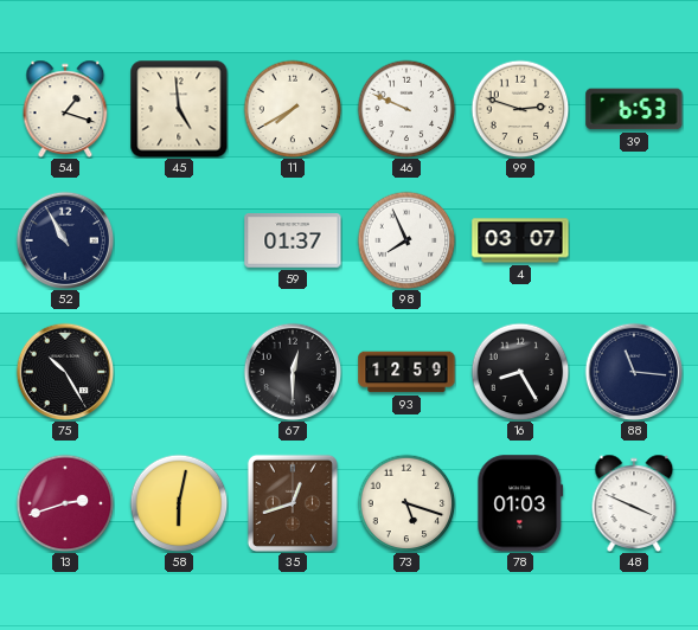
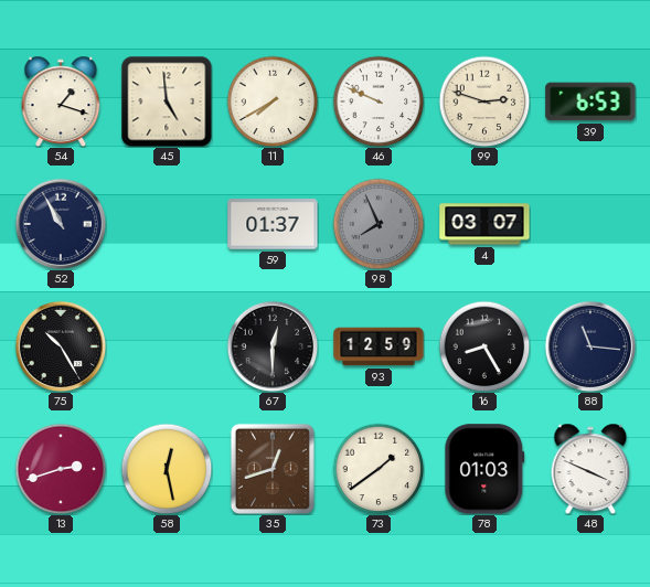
98 dial: white -> grey (379, 224)
58: 6:02 -> 12:28 (167, 469)
73: 5:18 -> 1:39 (379, 469)
